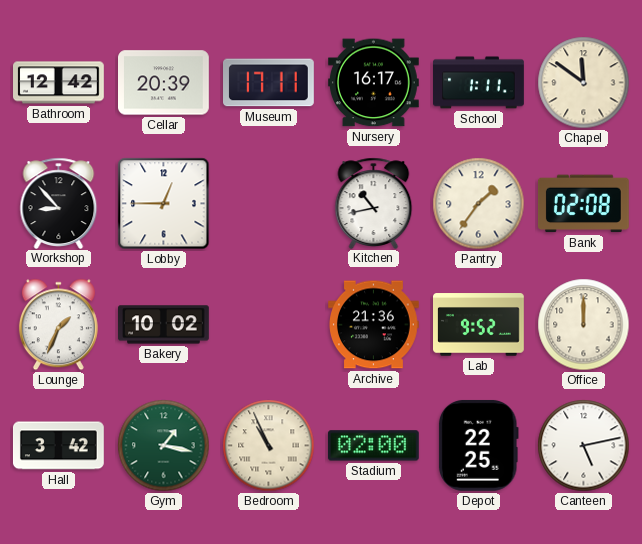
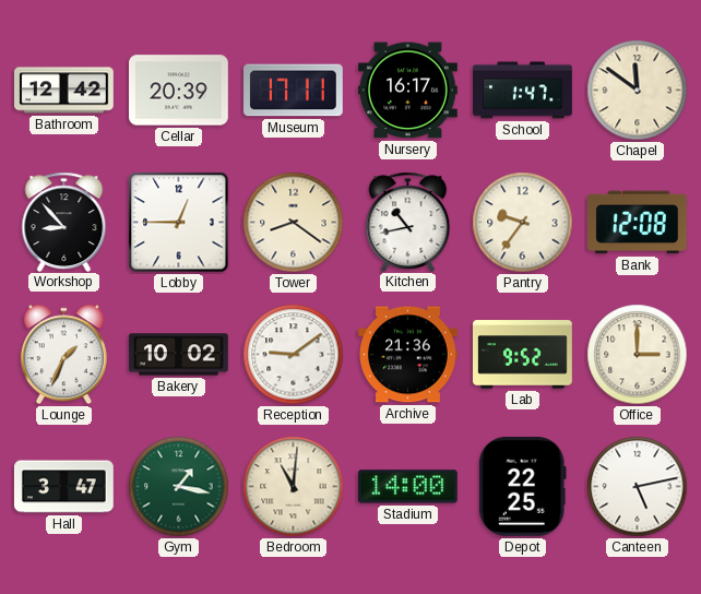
School: 1:11 -> 1:47 (523, 91)
Tower: none -> 8:21 (294, 223)
Pantry: 1:36 -> 9:36 (523, 223)
Bank: 02:08 -> 12:08 (637, 223)
Reception: none -> 9:09 (294, 355)
Office: 12:00 -> 3:00 (638, 355)
Hall: 3:42 -> 3:47 (63, 487)
Bedroom: 10:56 -> 11:01 (294, 487)
Stadium: 02:00 -> 14:00 (407, 487)
